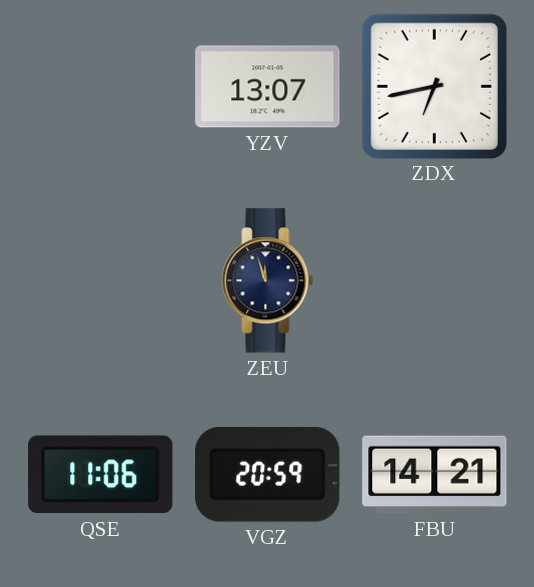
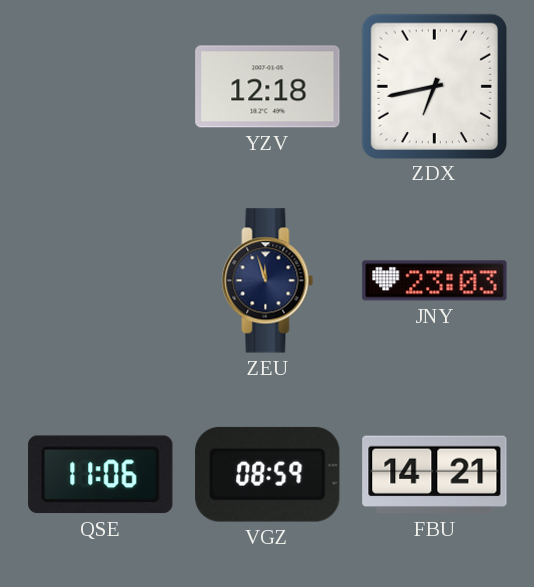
YZV: 13:07 -> 12:18 (268, 87)
JNY: none -> 23:03 (435, 281)
VGZ: 20:59 -> 08:59 (268, 474)
